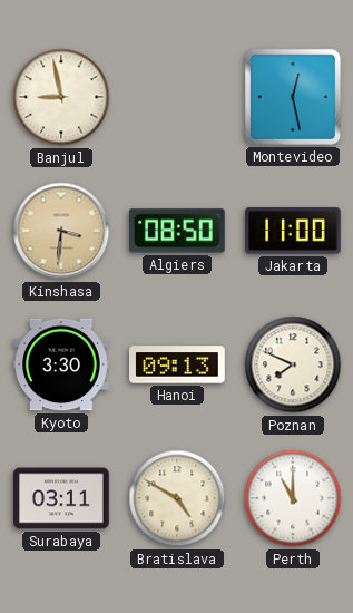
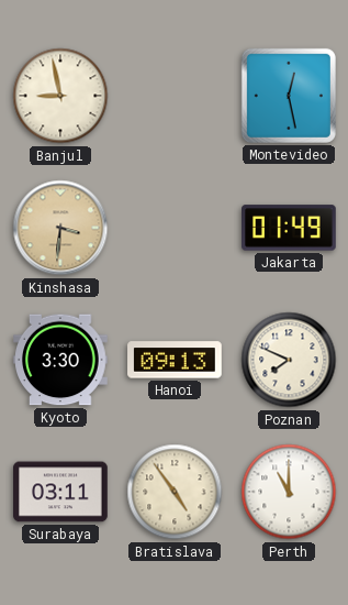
Algiers: 08:50 -> none (177, 231)
Jakarta: 11:00 -> 01:49 (290, 228)
Bratislava: 4:50 -> 4:54 (175, 492)
